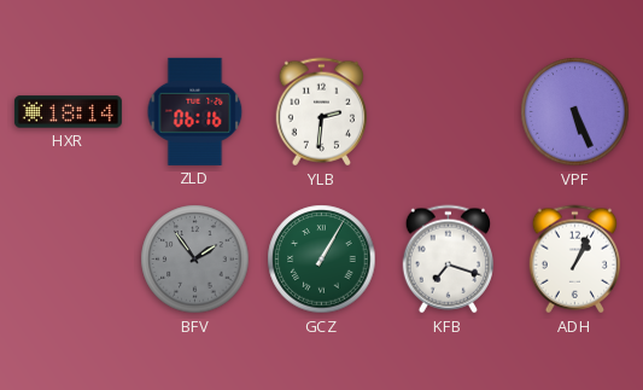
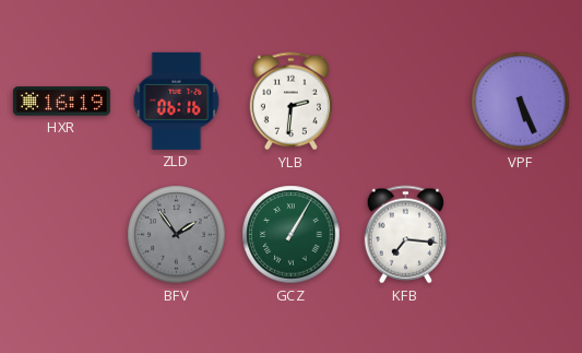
HXR: 18:14 -> 16:19 (61, 102)
KFB: 7:18 -> 7:16 (405, 235)
ADH: 1:04 -> none (574, 260)
